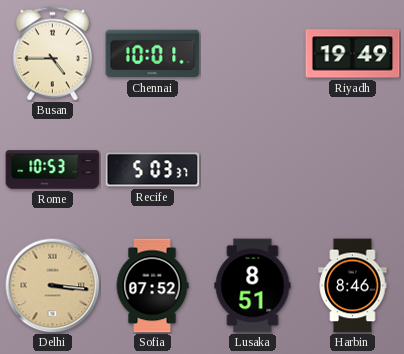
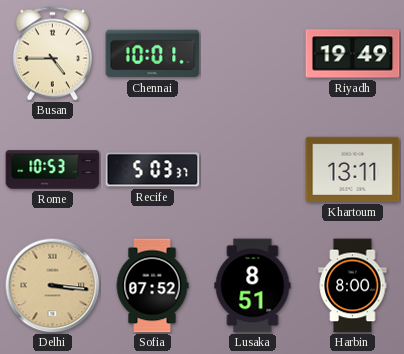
Khartoum: none -> 13:11 (353, 169)
Harbin: 8:46 -> 8:00 (353, 286)
